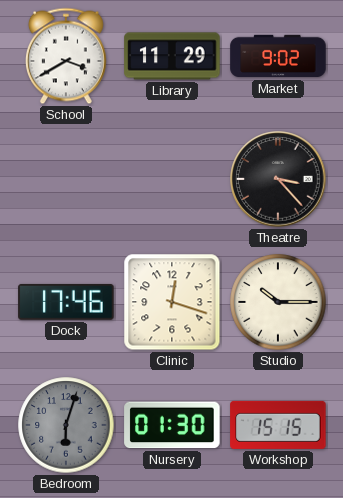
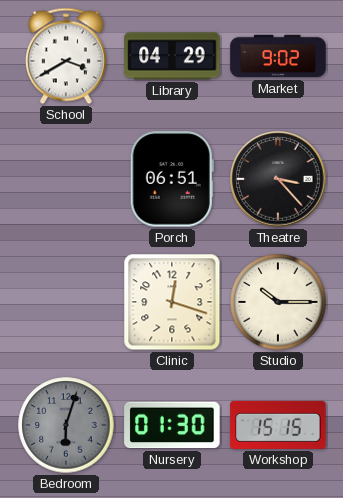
Library: 11:29 -> 04:29 (172, 56)
Porch: none -> 06:51 (172, 179)
Dock: 17:46 -> none (66, 302)
